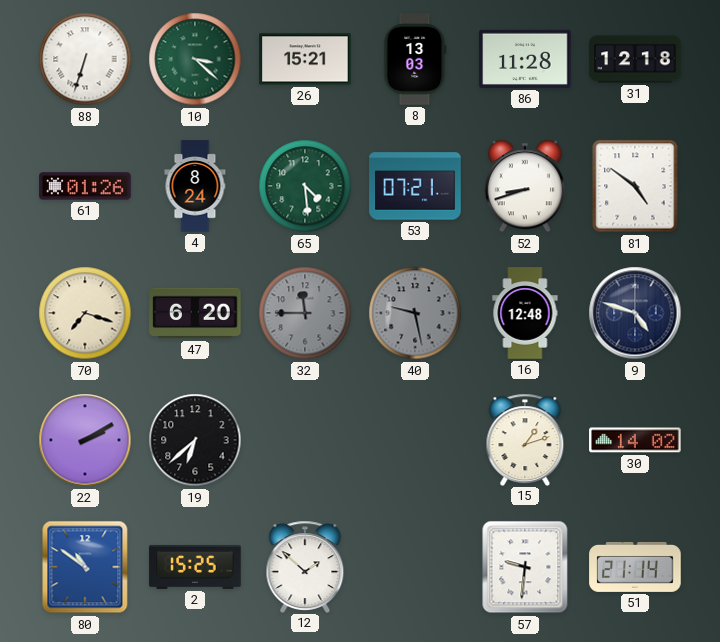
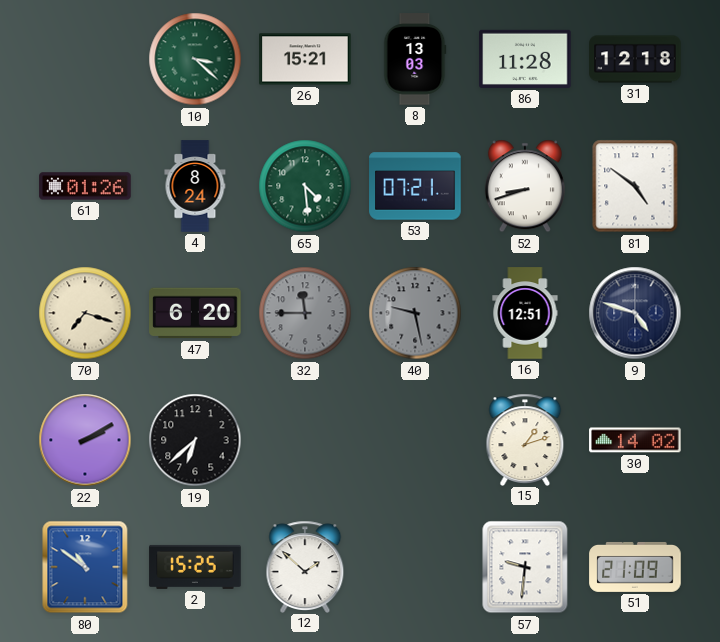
88: 6:33 -> none (85, 59)
16: 12:48 -> 12:51 (525, 313)
51: 21:14 -> 21:09 (635, 567)
